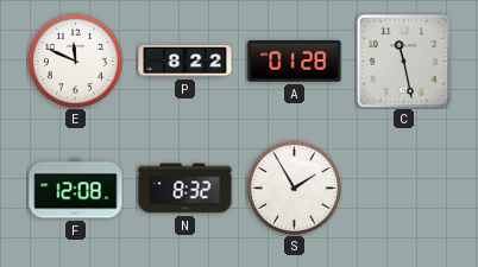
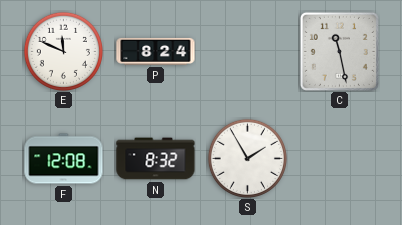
P: 8:22 -> 8:24 (156, 51)
A: 01:28 -> none (295, 62)
